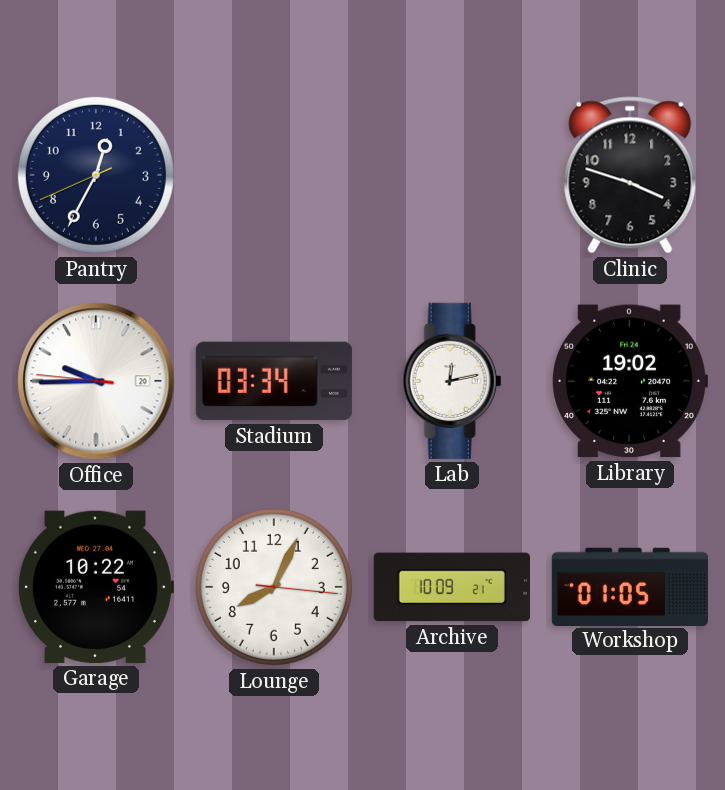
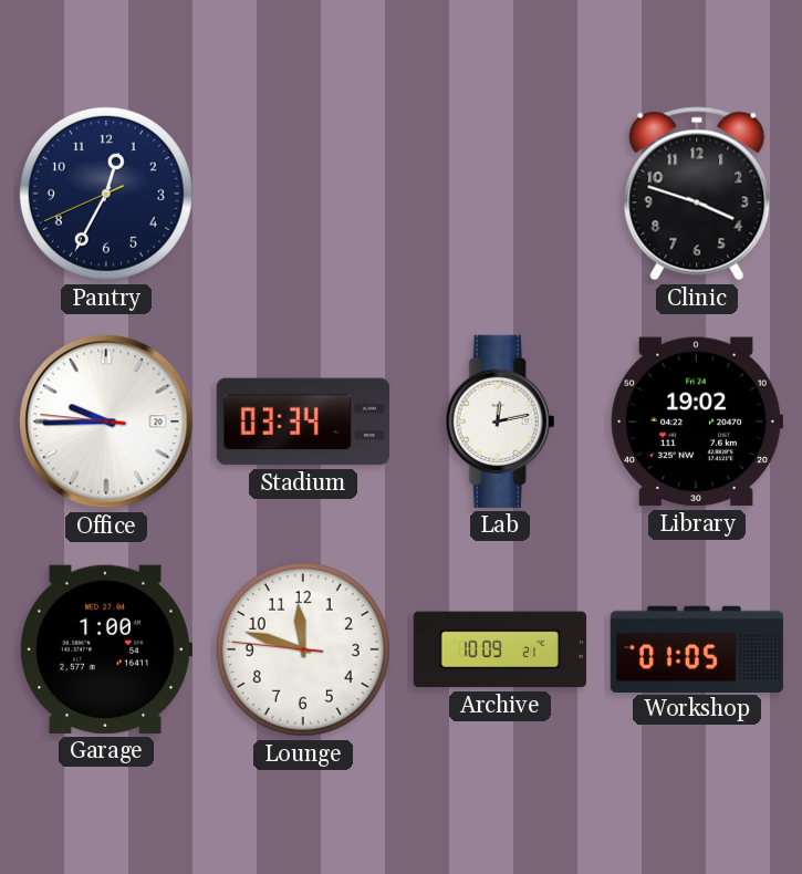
Garage: 10:22 -> 1:00 (105, 649)
Lounge: 8:04 -> 11:47 (303, 649)
